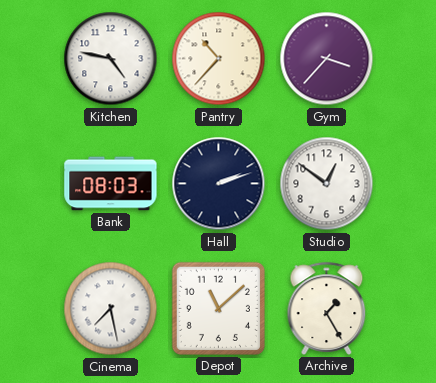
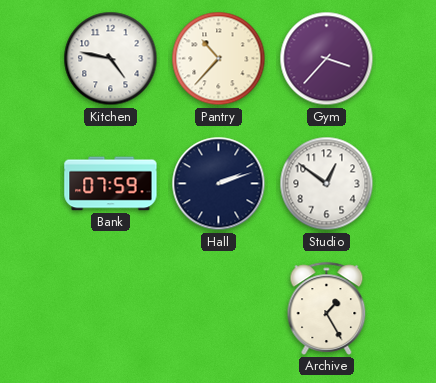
Bank: 08:03 -> 07:59 (111, 184)
Cinema: 7:28 -> none (111, 309)
Depot: 11:08 -> none (218, 308)
